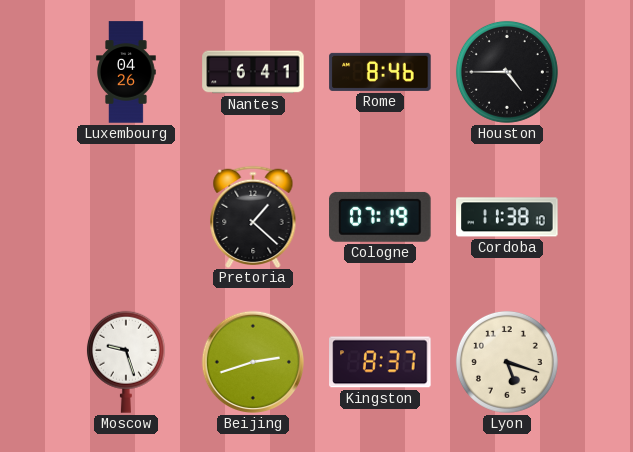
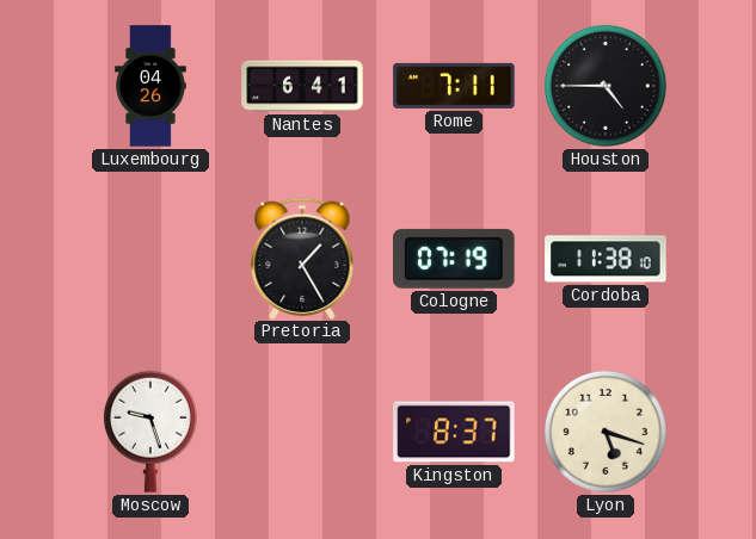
Rome: 8:46 -> 7:11 (454, 86)
Pretoria: 1:22 -> 1:25 (302, 258)
Beijing: 2:42 -> none (253, 362)
